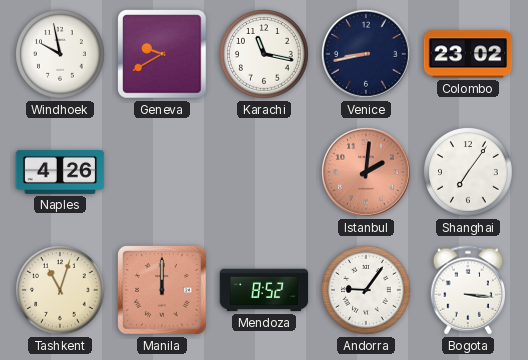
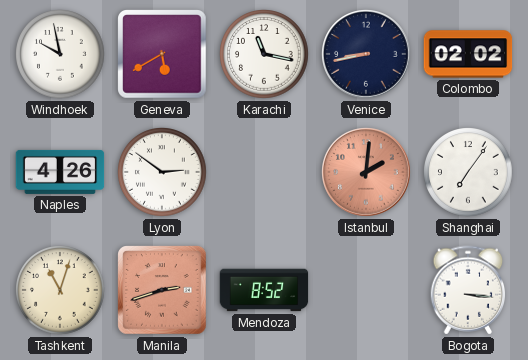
Geneva: 9:40 -> 5:40 (162, 54)
Colombo: 23:02 -> 02:02 (468, 54)
Lyon: none -> 2:51 (163, 173)
Manila: 12:00 -> 2:42 (162, 290)
Andorra: 9:06 -> none (367, 291)
